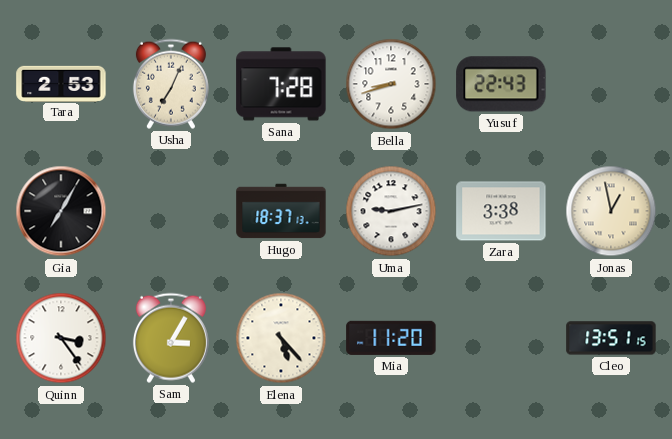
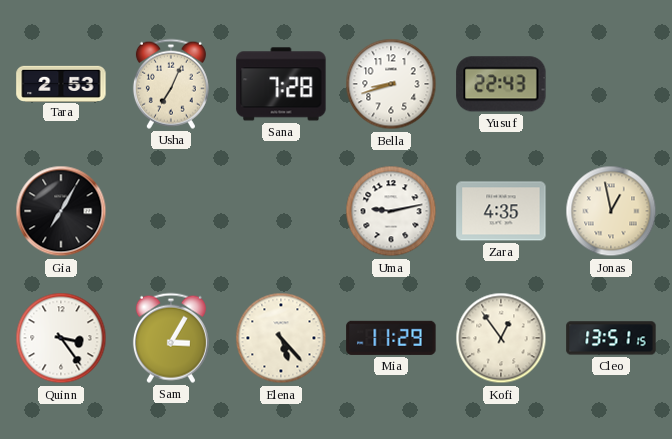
Hugo: 18:37 -> none (281, 211)
Zara: 3:38 -> 4:35 (501, 211)
Mia: 11:20 -> 11:29 (391, 338)
Kofi: none -> 12:54 (501, 338)
